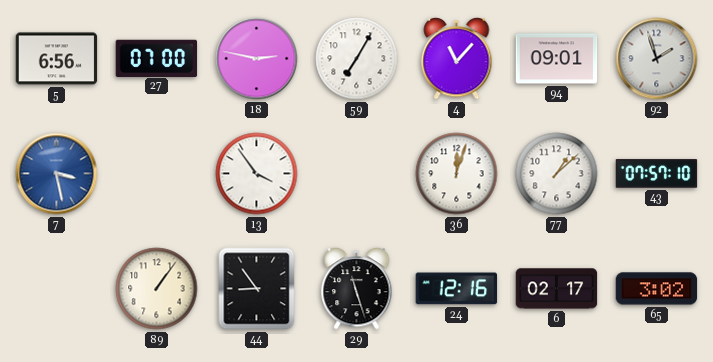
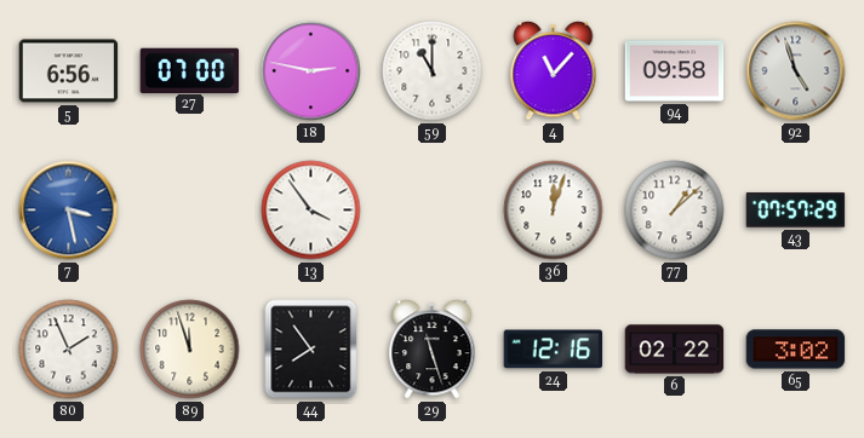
59: 7:05 -> 11:00 (433, 71)
94: 09:01 -> 09:58 (675, 71)
92: 1:57 -> 4:57 (796, 71)
43: 07:57:10 -> 07:57:29 (796, 211)
80: none -> 1:56 (69, 350)
89: 1:06 -> 11:57 (190, 350)
44: 8:54 -> 7:54 (311, 350)
6: 02:17 -> 02:22 (675, 350)
